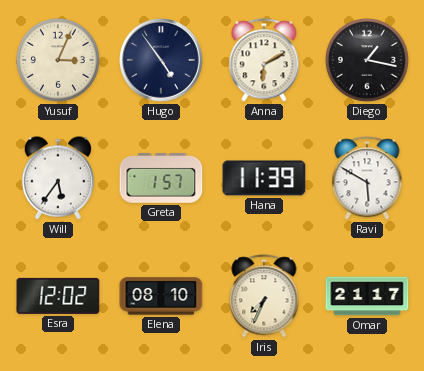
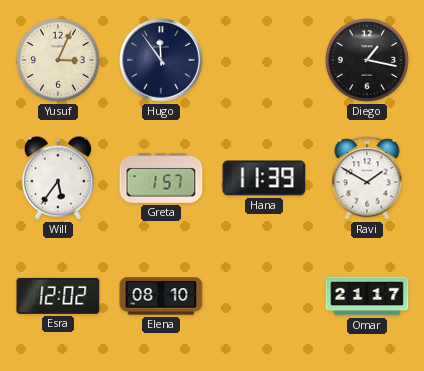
Hugo: 4:54 -> 11:54 (161, 60)
Anna: 6:10 -> none (264, 60)
Ravi: 5:50 -> 1:50 (367, 178)
Iris: 7:34 -> none (264, 296)
